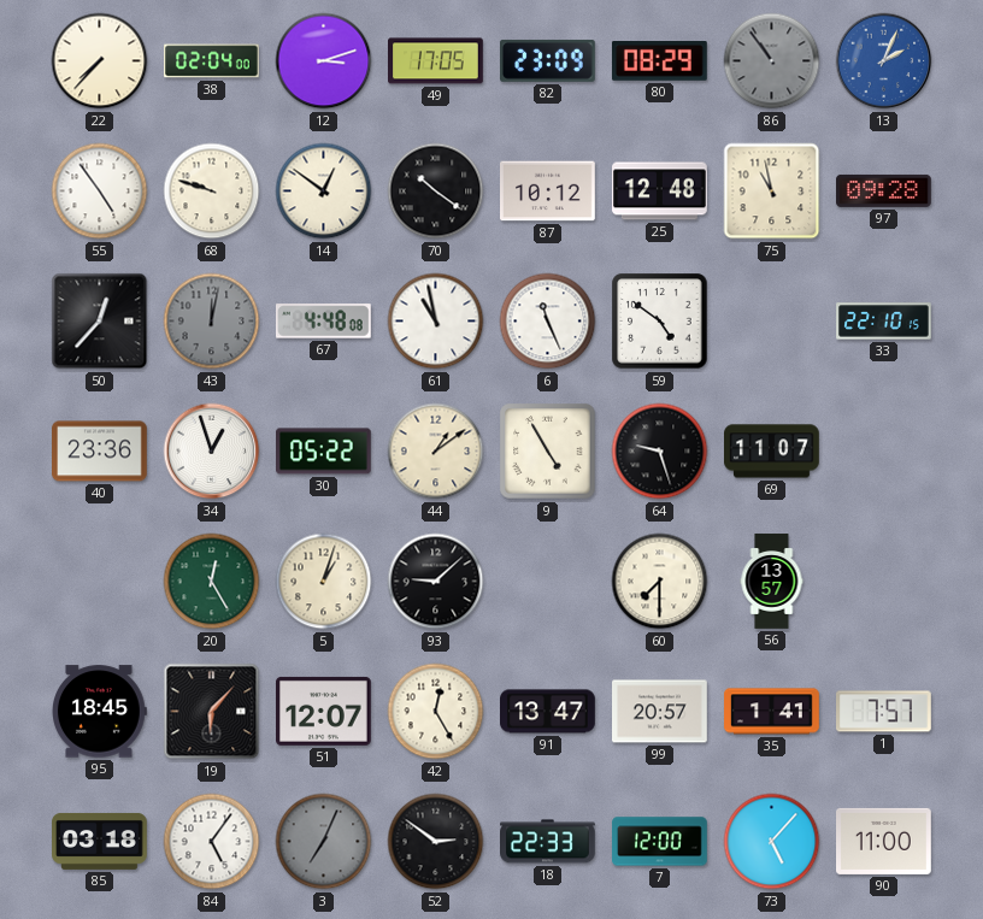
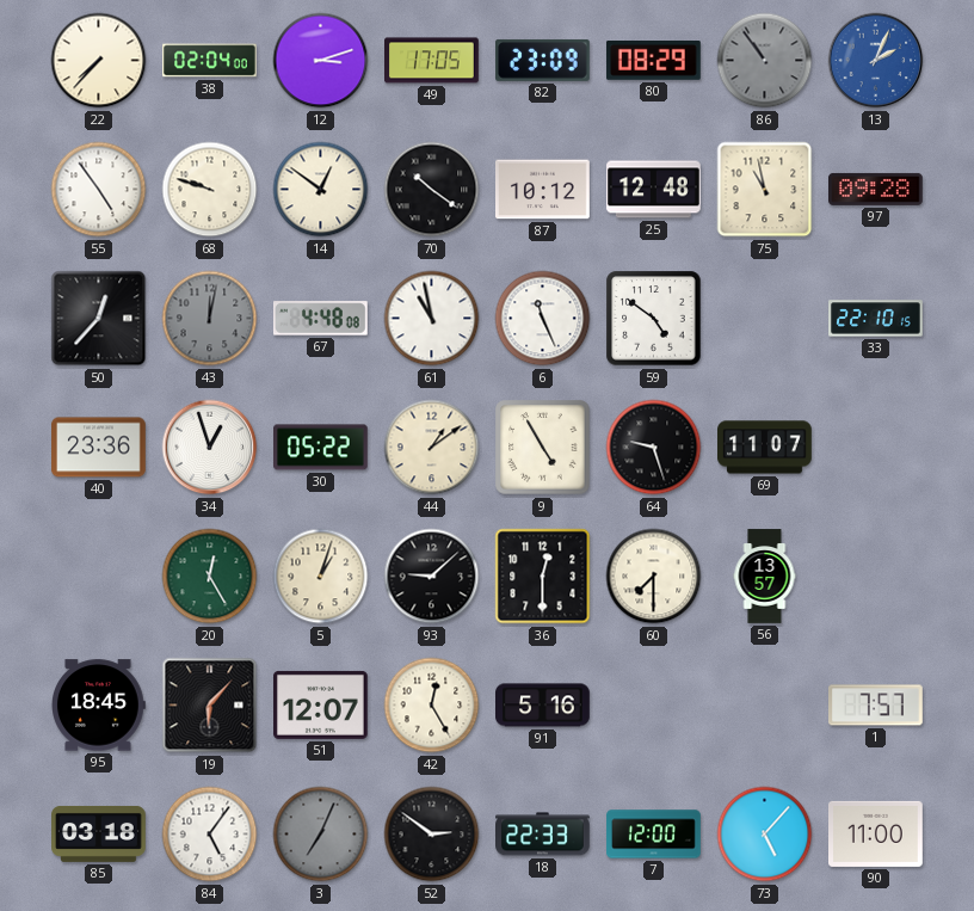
36: none -> 12:30 (543, 577)
91: 13:47 -> 5:16 (543, 706)
99: 20:57 -> none (660, 712)
35: 1:41 -> none (772, 712)
